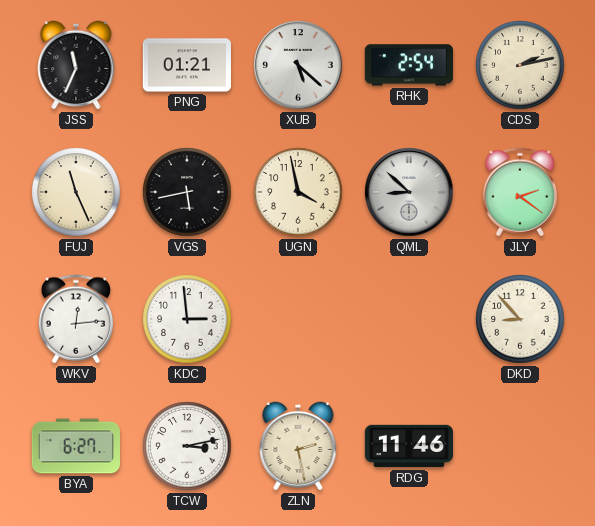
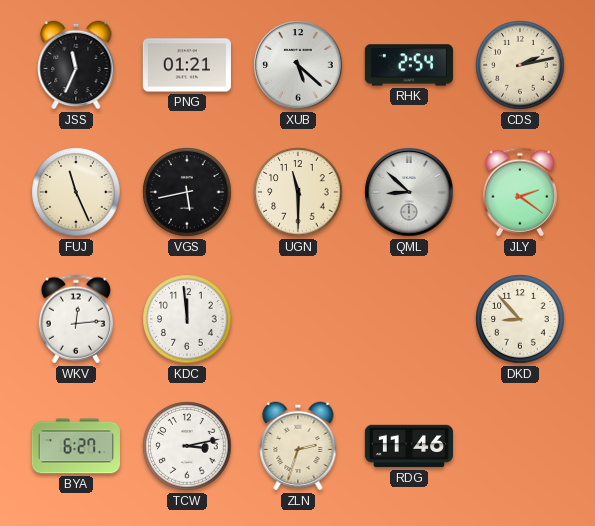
UGN: 3:58 -> 11:30 (298, 192)
KDC: 2:59 -> 11:59 (187, 319)
ZLN: 2:28 -> 2:33 (298, 446)
